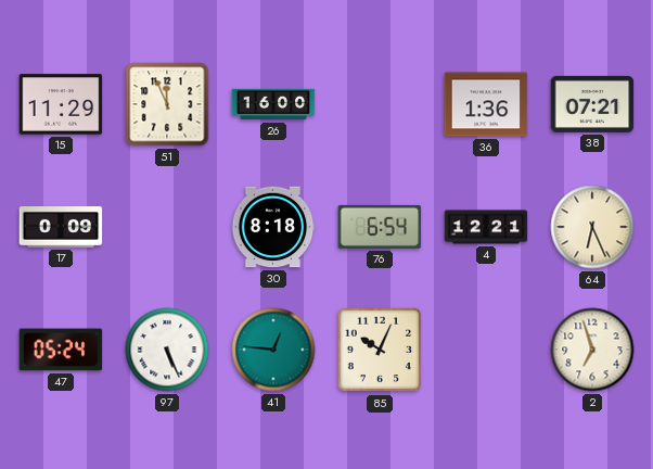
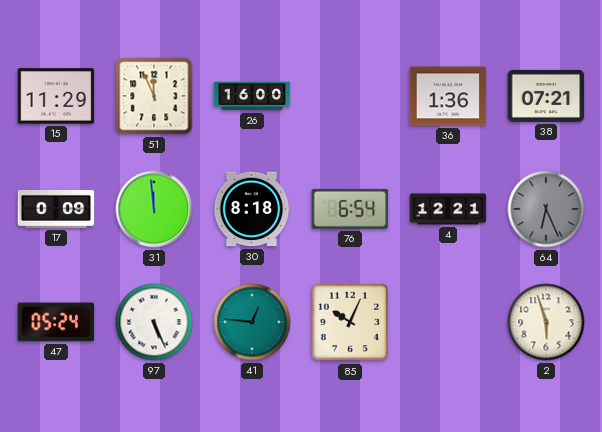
31: none -> 11:59 (154, 209)
64 dial: cream -> grey (546, 209)
2: 6:57 -> 5:57 (546, 322)
